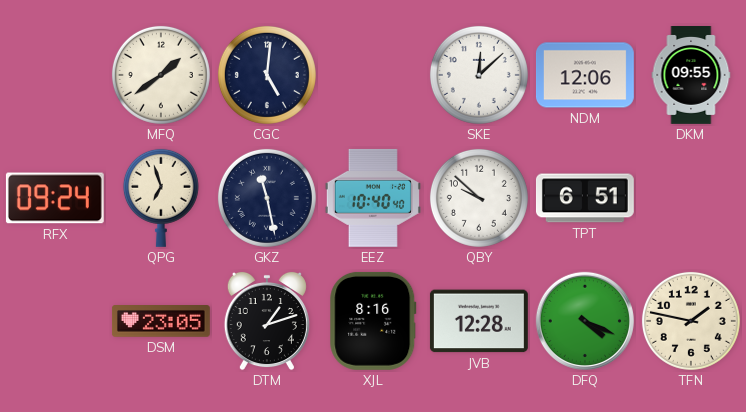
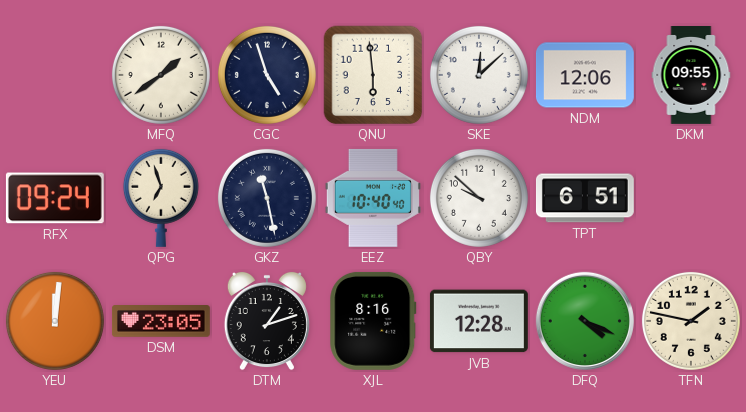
CGC: 5:01 -> 4:57 (267, 75)
QNU: none -> 5:59 (373, 75)
YEU: none -> 12:01 (55, 321)
